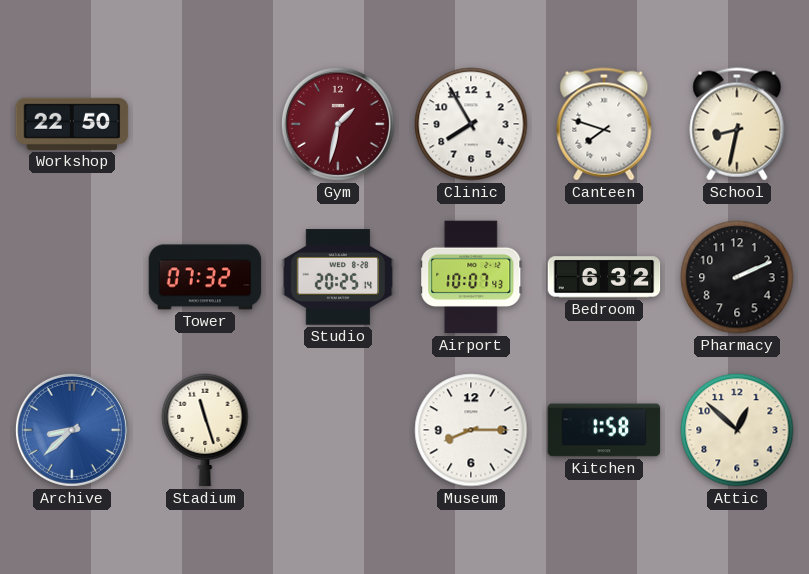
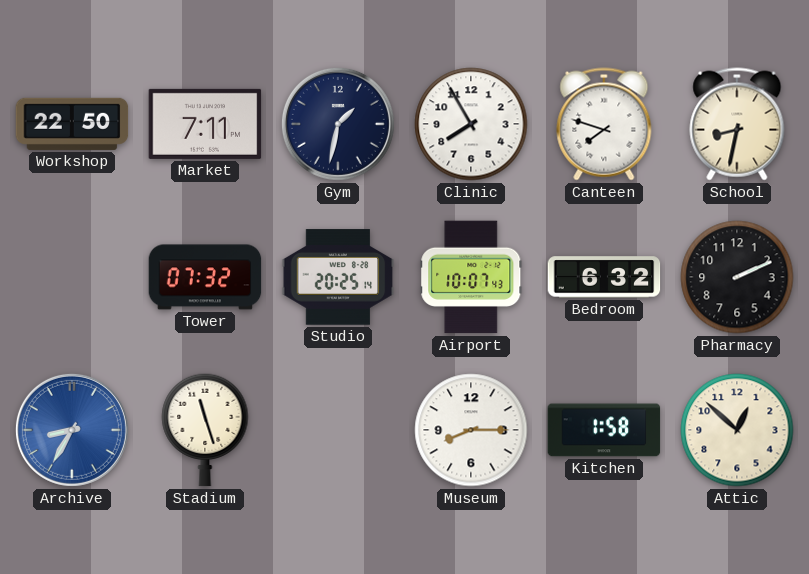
Market: none -> 7:11 (205, 124)
Gym dial: burgundy -> navy (338, 124)
Archive: 8:38 -> 8:35 (72, 430)
